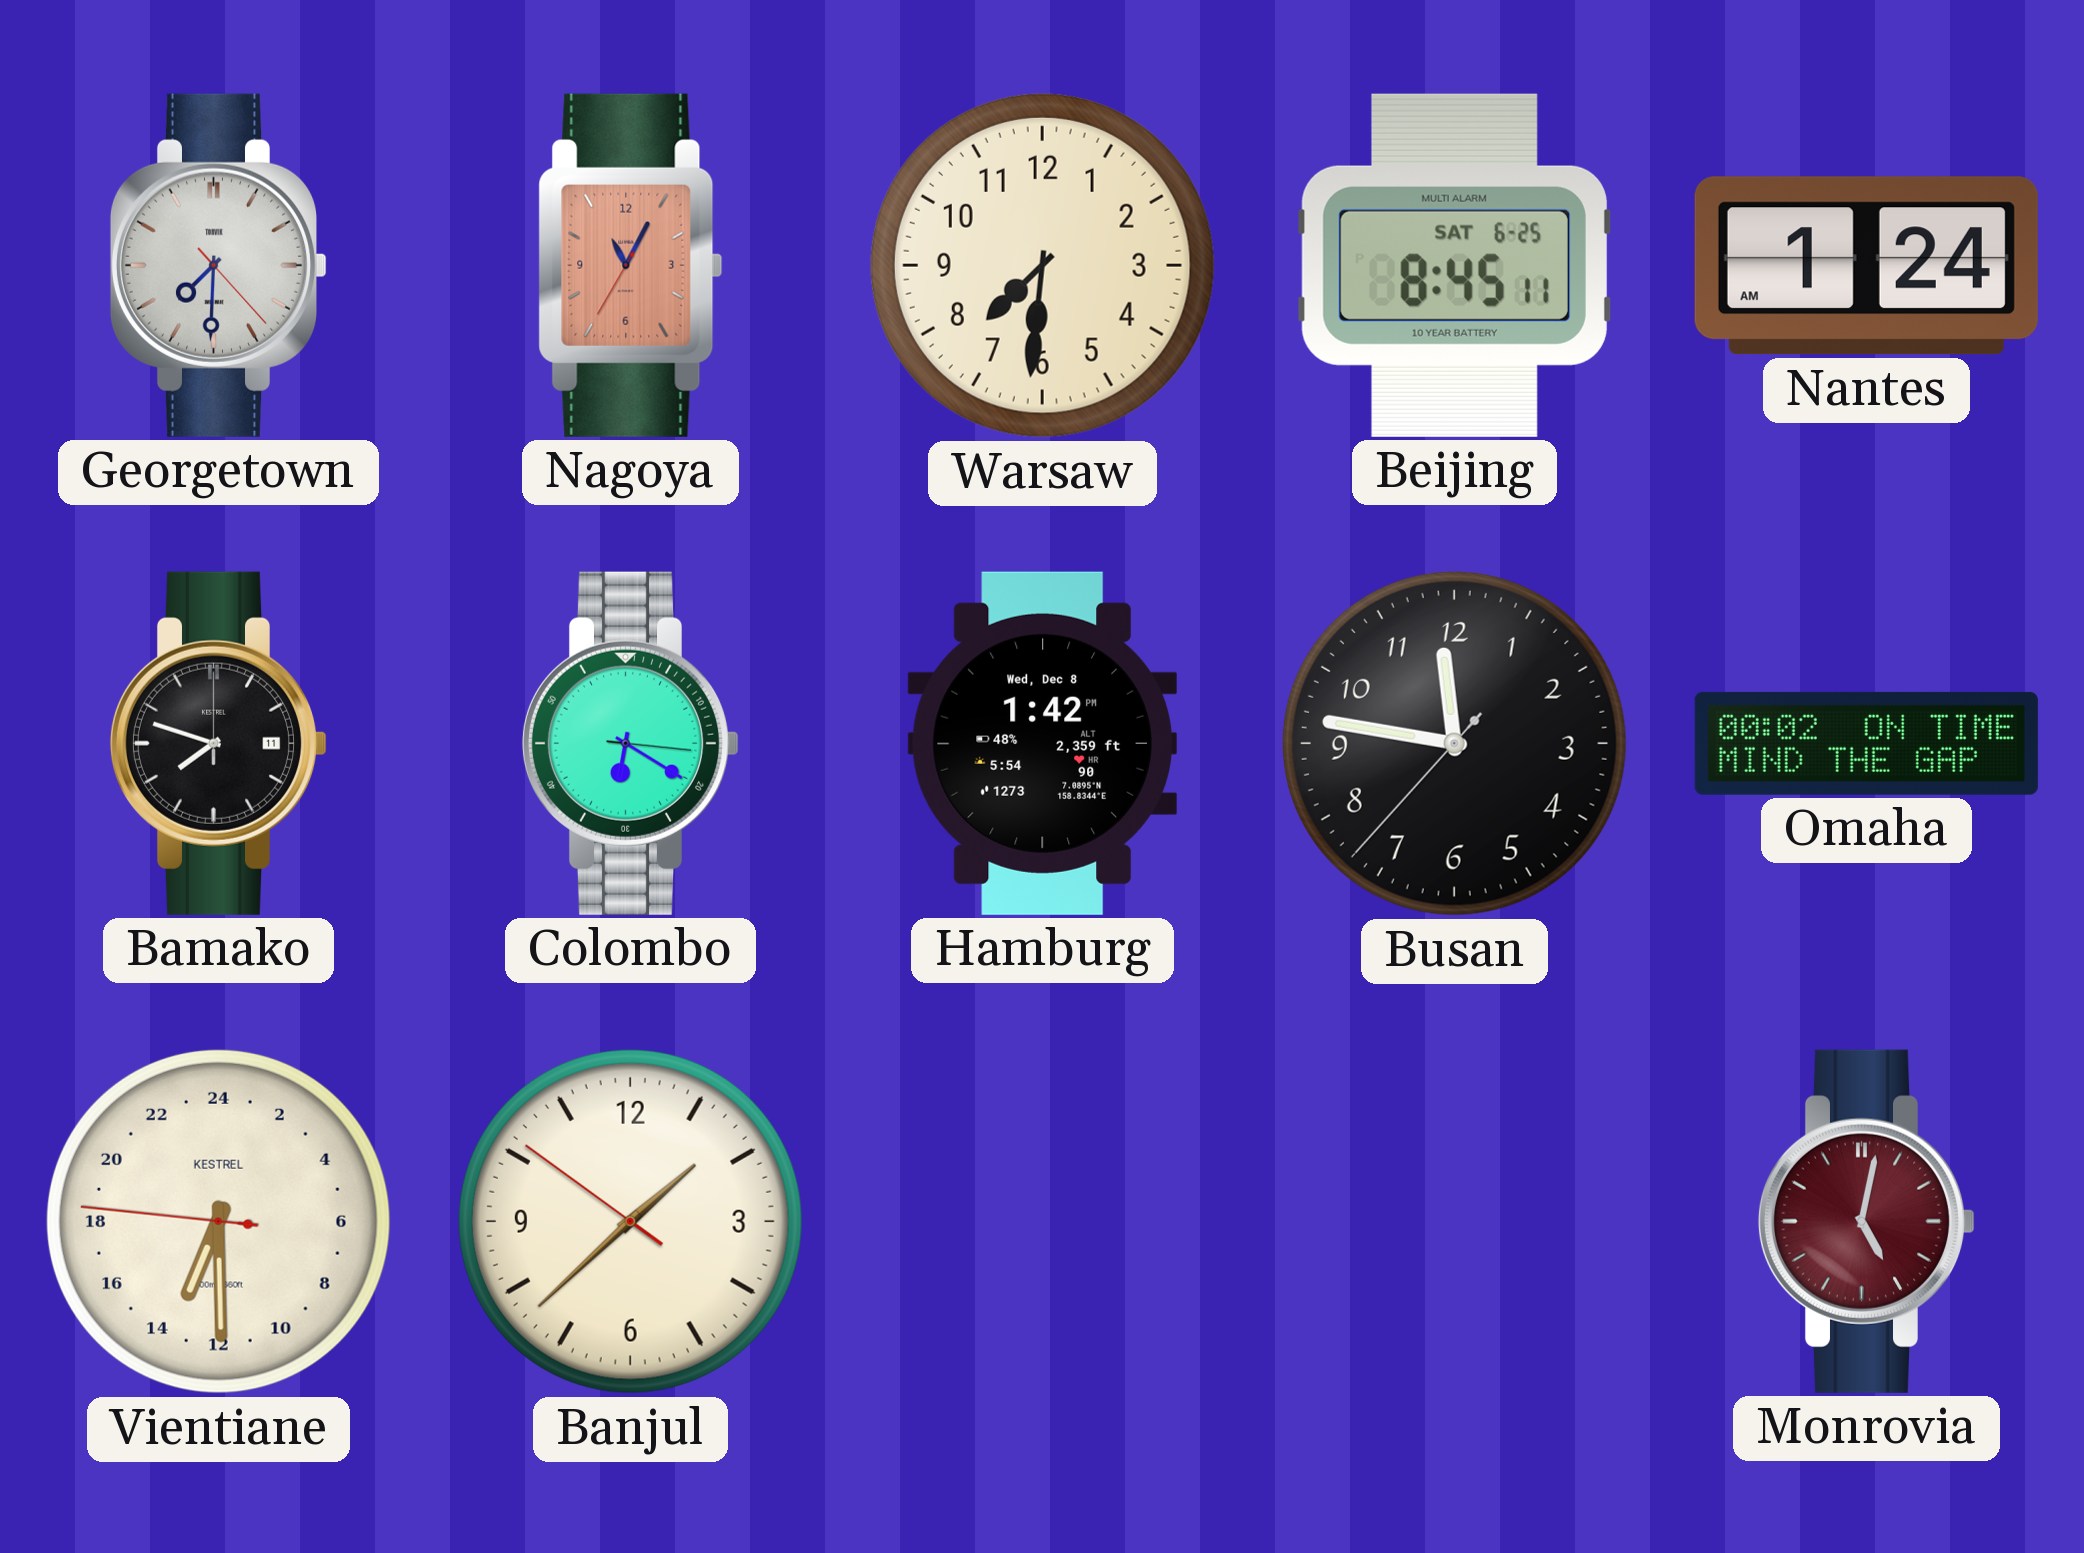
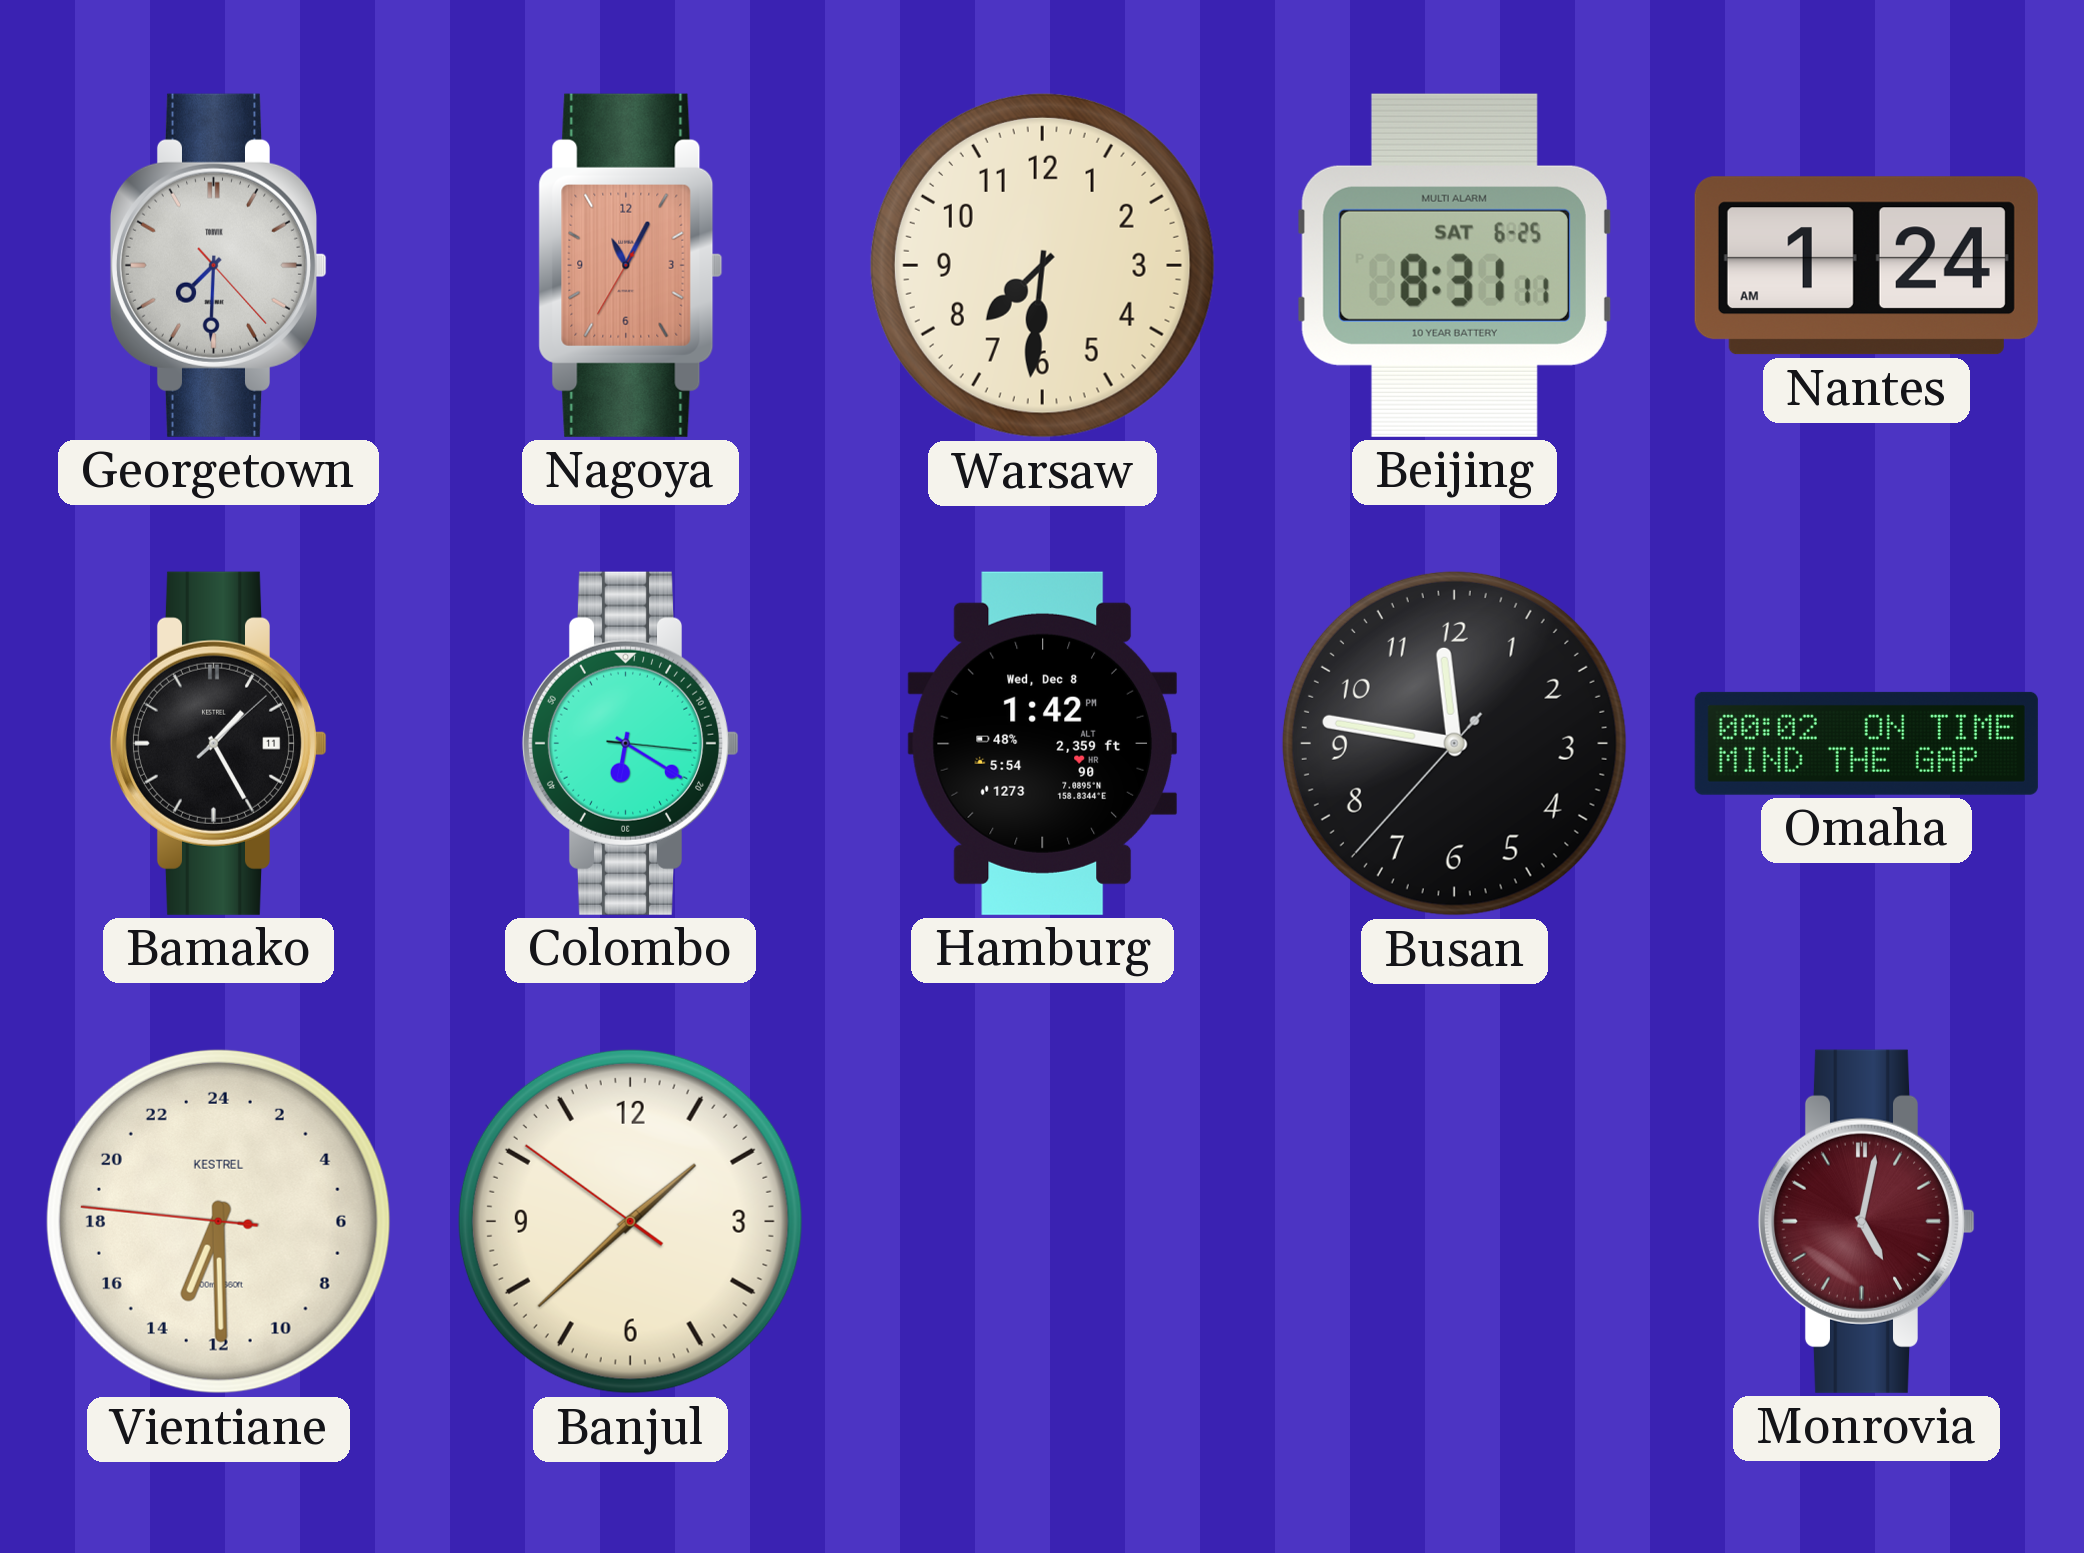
Beijing: 8:45 -> 8:31 (1454, 265)
Bamako: 7:48 -> 1:25 (219, 743)
